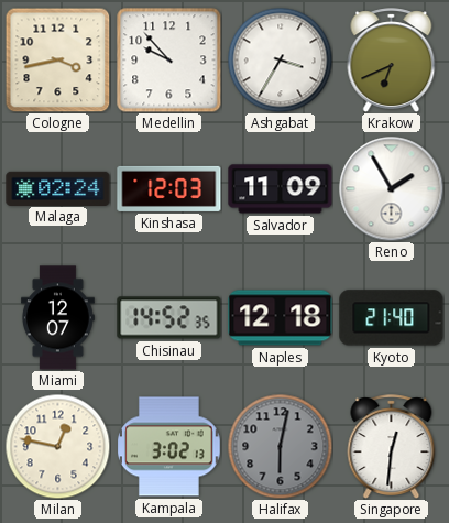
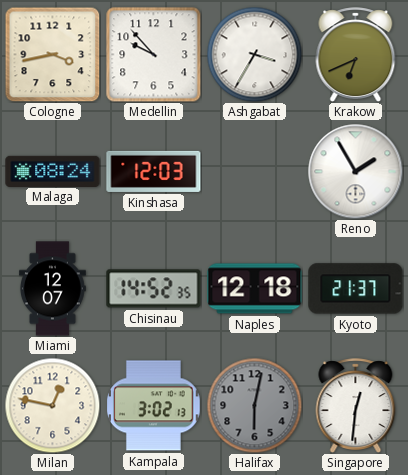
Malaga: 02:24 -> 08:24 (53, 171)
Salvador: 11:09 -> none (281, 189)
Kyoto: 21:40 -> 21:37 (356, 289)
